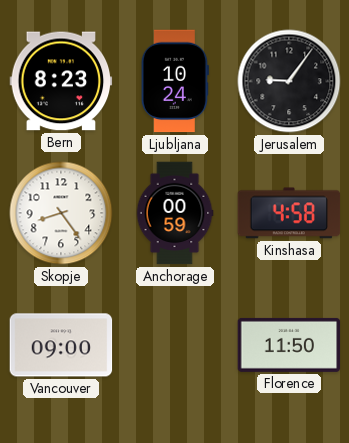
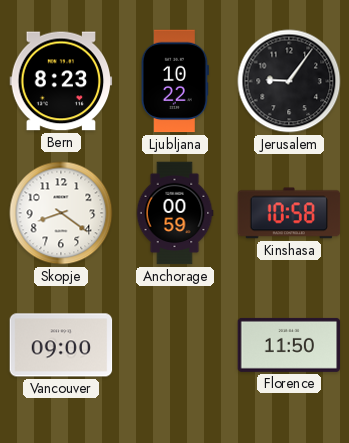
Ljubljana: 10:24 -> 10:22 (175, 81)
Skopje: 8:24 -> 8:21 (61, 213)
Kinshasa: 4:58 -> 10:58 (289, 213)
